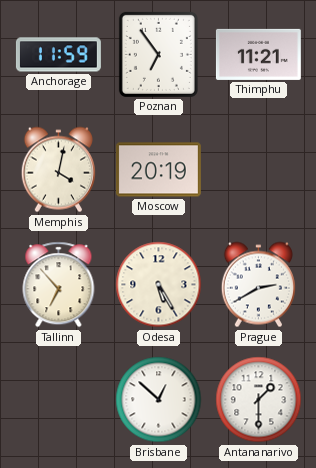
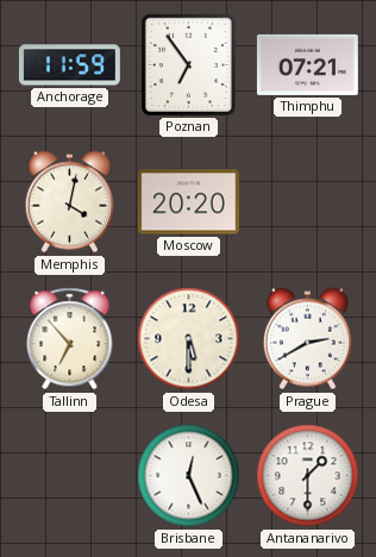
Thimphu: 11:21 -> 07:21 (307, 64)
Moscow: 20:19 -> 20:20 (188, 202)
Odesa: 5:25 -> 5:30 (189, 339)
Brisbane: 12:52 -> 12:26 (189, 476)
